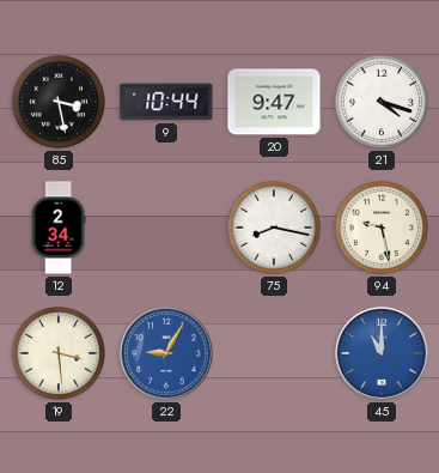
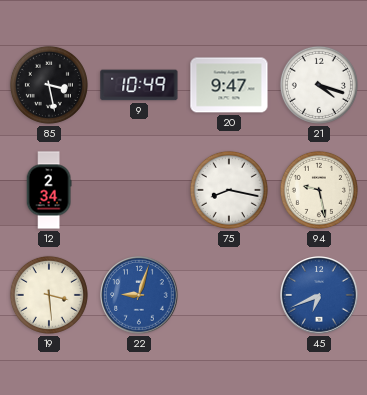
9: 10:44 -> 10:49 (139, 85)
22: 9:05 -> 9:03 (139, 295)
45: 11:00 -> 6:41 (319, 295)
